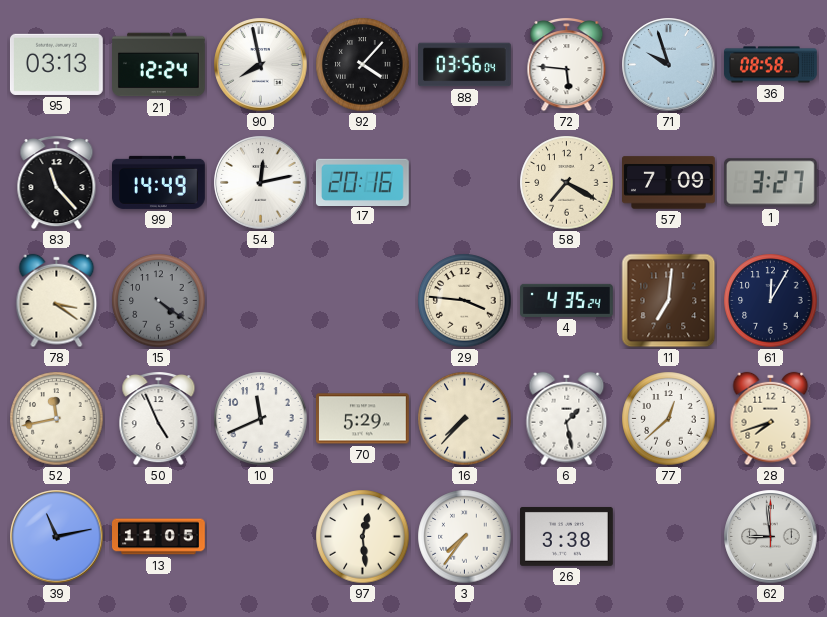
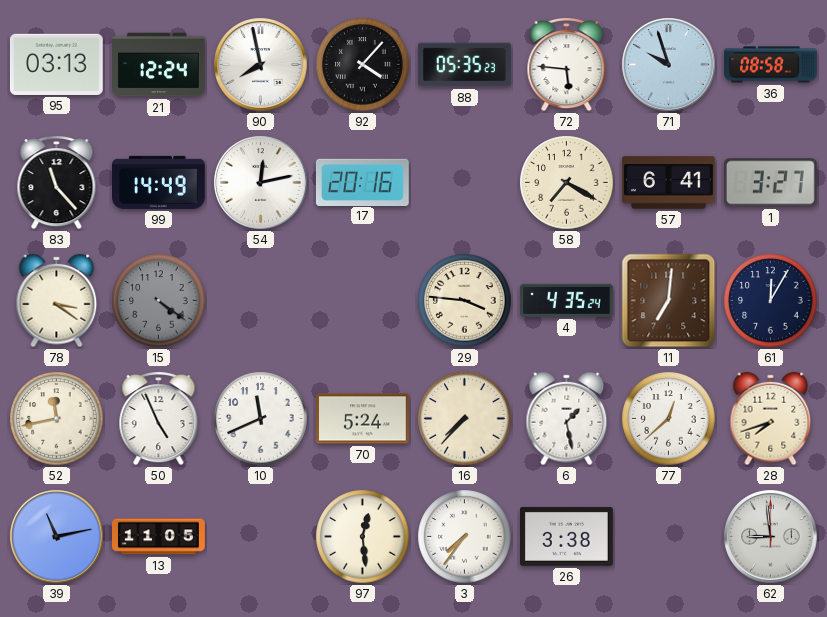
88: 03:56 -> 05:35 (465, 65)
57: 7:09 -> 6:41 (669, 183)
70: 5:29 -> 5:24 (363, 419)
